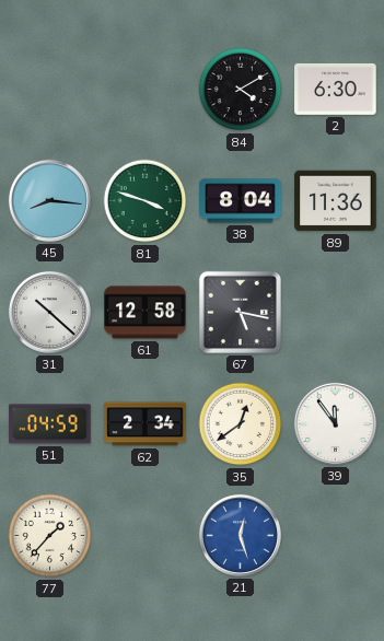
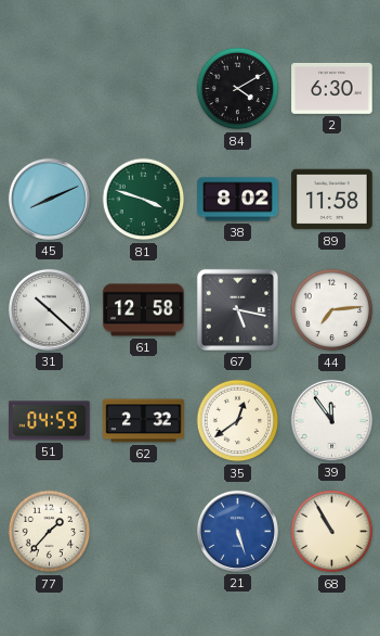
45: 8:16 -> 8:11 (49, 199)
38: 8:04 -> 8:02 (238, 200)
89: 11:36 -> 11:58 (332, 200)
44: none -> 7:14 (332, 310)
62: 2:34 -> 2:32 (144, 421)
21: 12:27 -> 5:27 (237, 531)
68: none -> 10:55 (332, 532)
